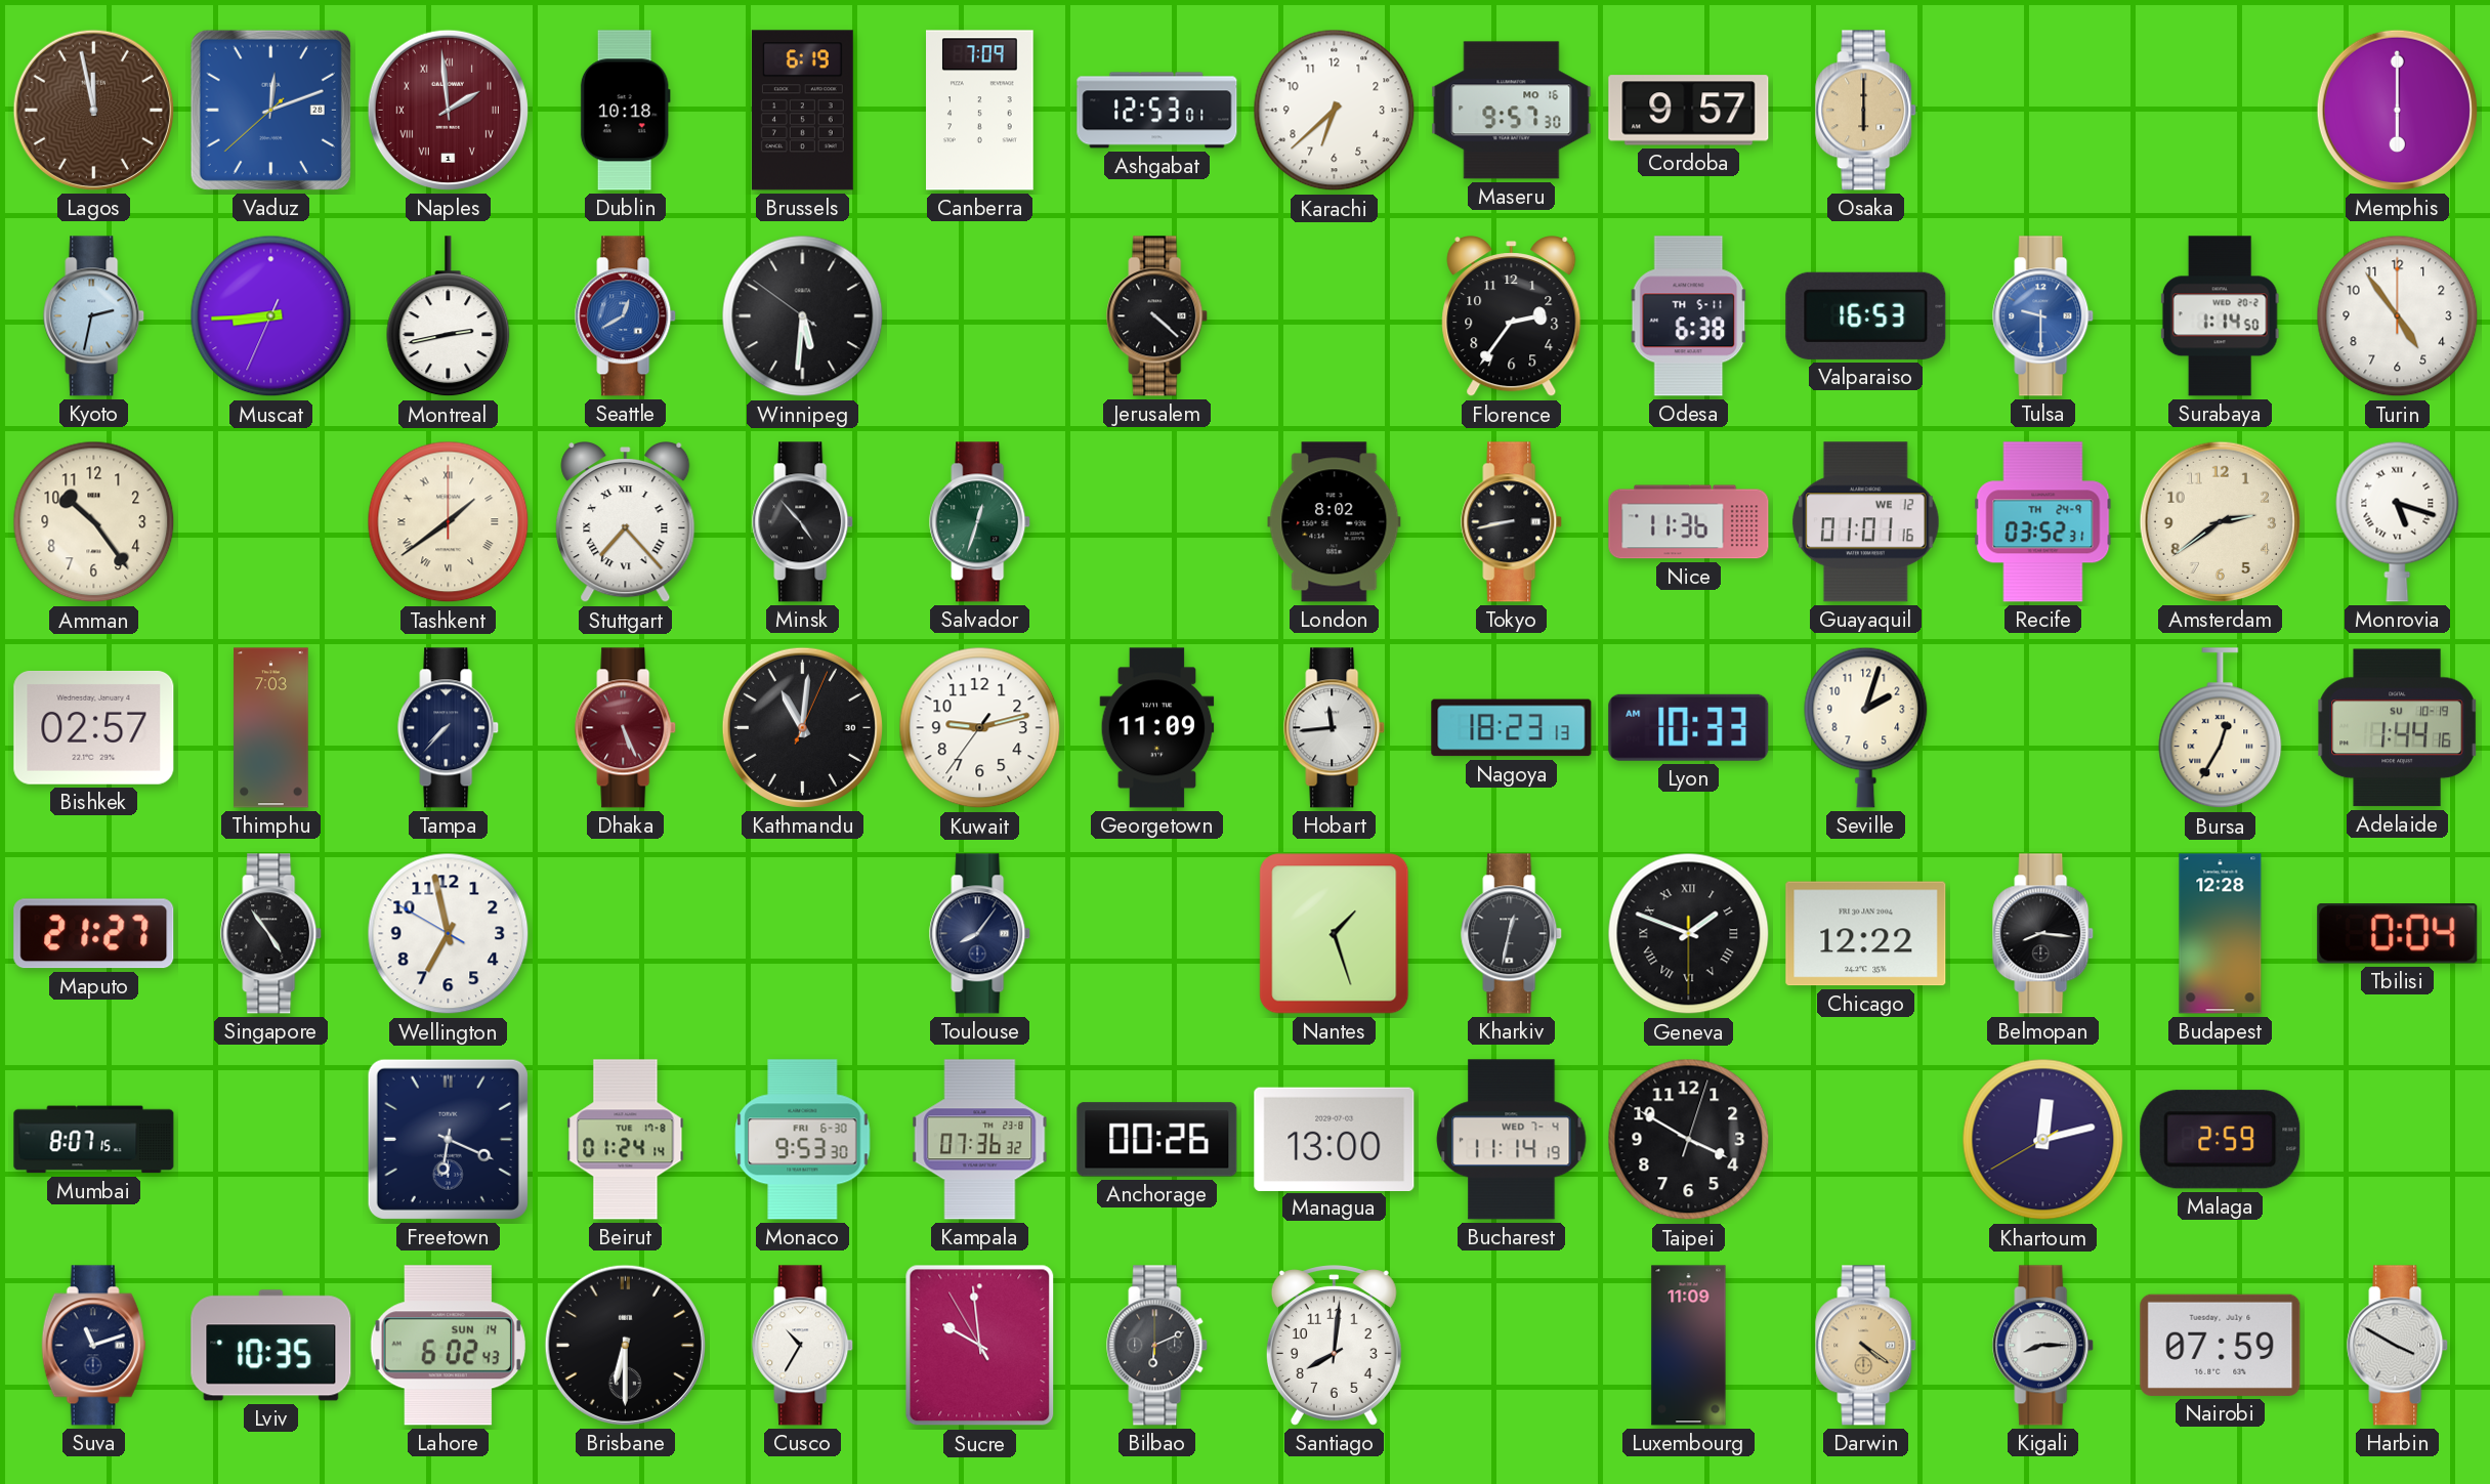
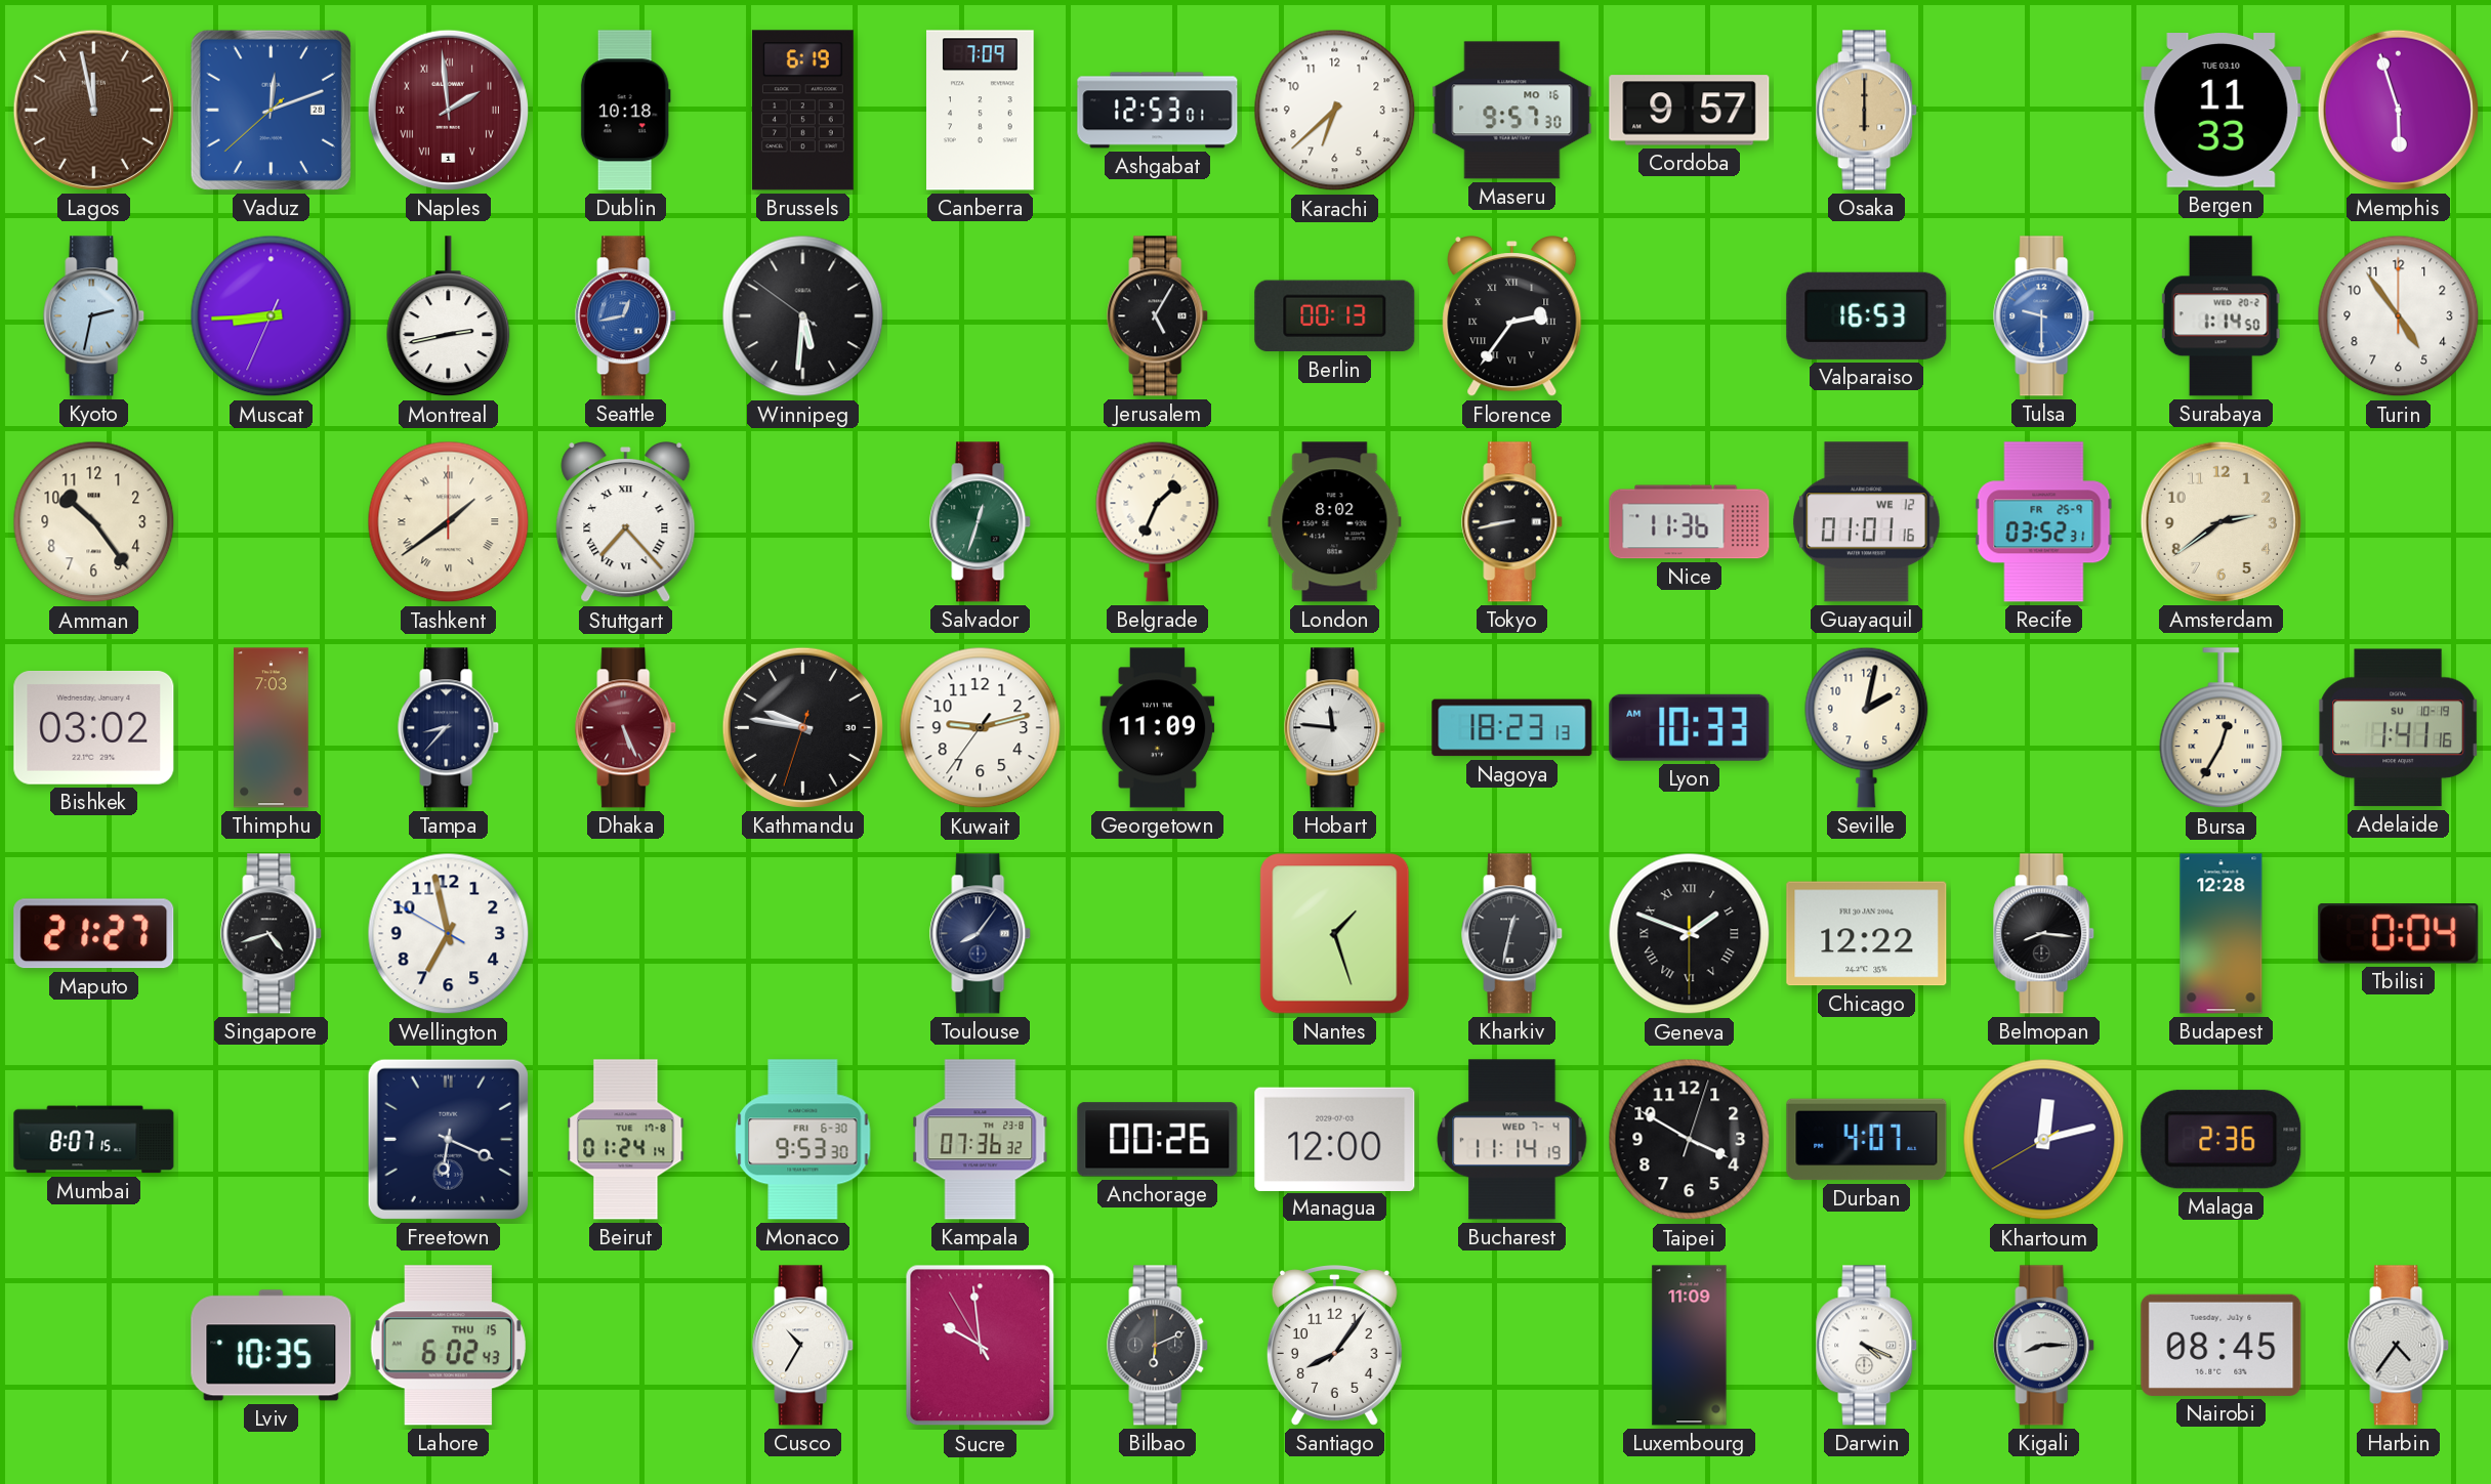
Bergen: none -> 11:33 (2222, 111)
Memphis: 6:00 -> 5:57 (2398, 110)
Seattle: 12:40 -> 12:43 (626, 316)
Jerusalem: 4:22 -> 5:05 (1158, 316)
Berlin: none -> 00:13 (1335, 316)
Florence numerals: Arabic -> Roman (1512, 317)
Odesa: 6:38 -> none (1689, 316)
Minsk: 4:53 -> none (803, 522)
Belgrade: none -> 1:34 (1158, 521)
Recife date: TH 24-9 -> FR 25-9 (2044, 522)
Monrovia: 5:18 -> none (2398, 521)
Bishkek: 02:57 -> 03:02 (94, 727)
Tampa: 7:37 -> 8:37 (449, 728)
Kathmandu: 11:01 -> 9:46 (802, 727)
Hobart: 11:44 -> 11:46 (1335, 728)
Seville: 2:03 -> 2:02 (1867, 727)
Adelaide: 1:44 -> 1:41 (2399, 728)
Singapore: 4:54 -> 4:42 (272, 934)
Managua: 13:00 -> 12:00 (1335, 1139)
Durban: none -> 4:07 (1867, 1140)
Malaga: 2:59 -> 2:36 (2222, 1140)
Suva: 11:12 -> none (94, 1346)
Lahore date: SUN 14 -> THU 15 (448, 1346)
Brisbane: 6:30 -> none (625, 1345)
Santiago: 8:01 -> 8:06 (1334, 1346)
Darwin: 4:21 -> 4:19 (1867, 1346)
Darwin dial: champagne -> white (1867, 1346)
Nairobi: 07:59 -> 08:45 (2222, 1345)
Harbin: 3:50 -> 4:36 (2399, 1346)
